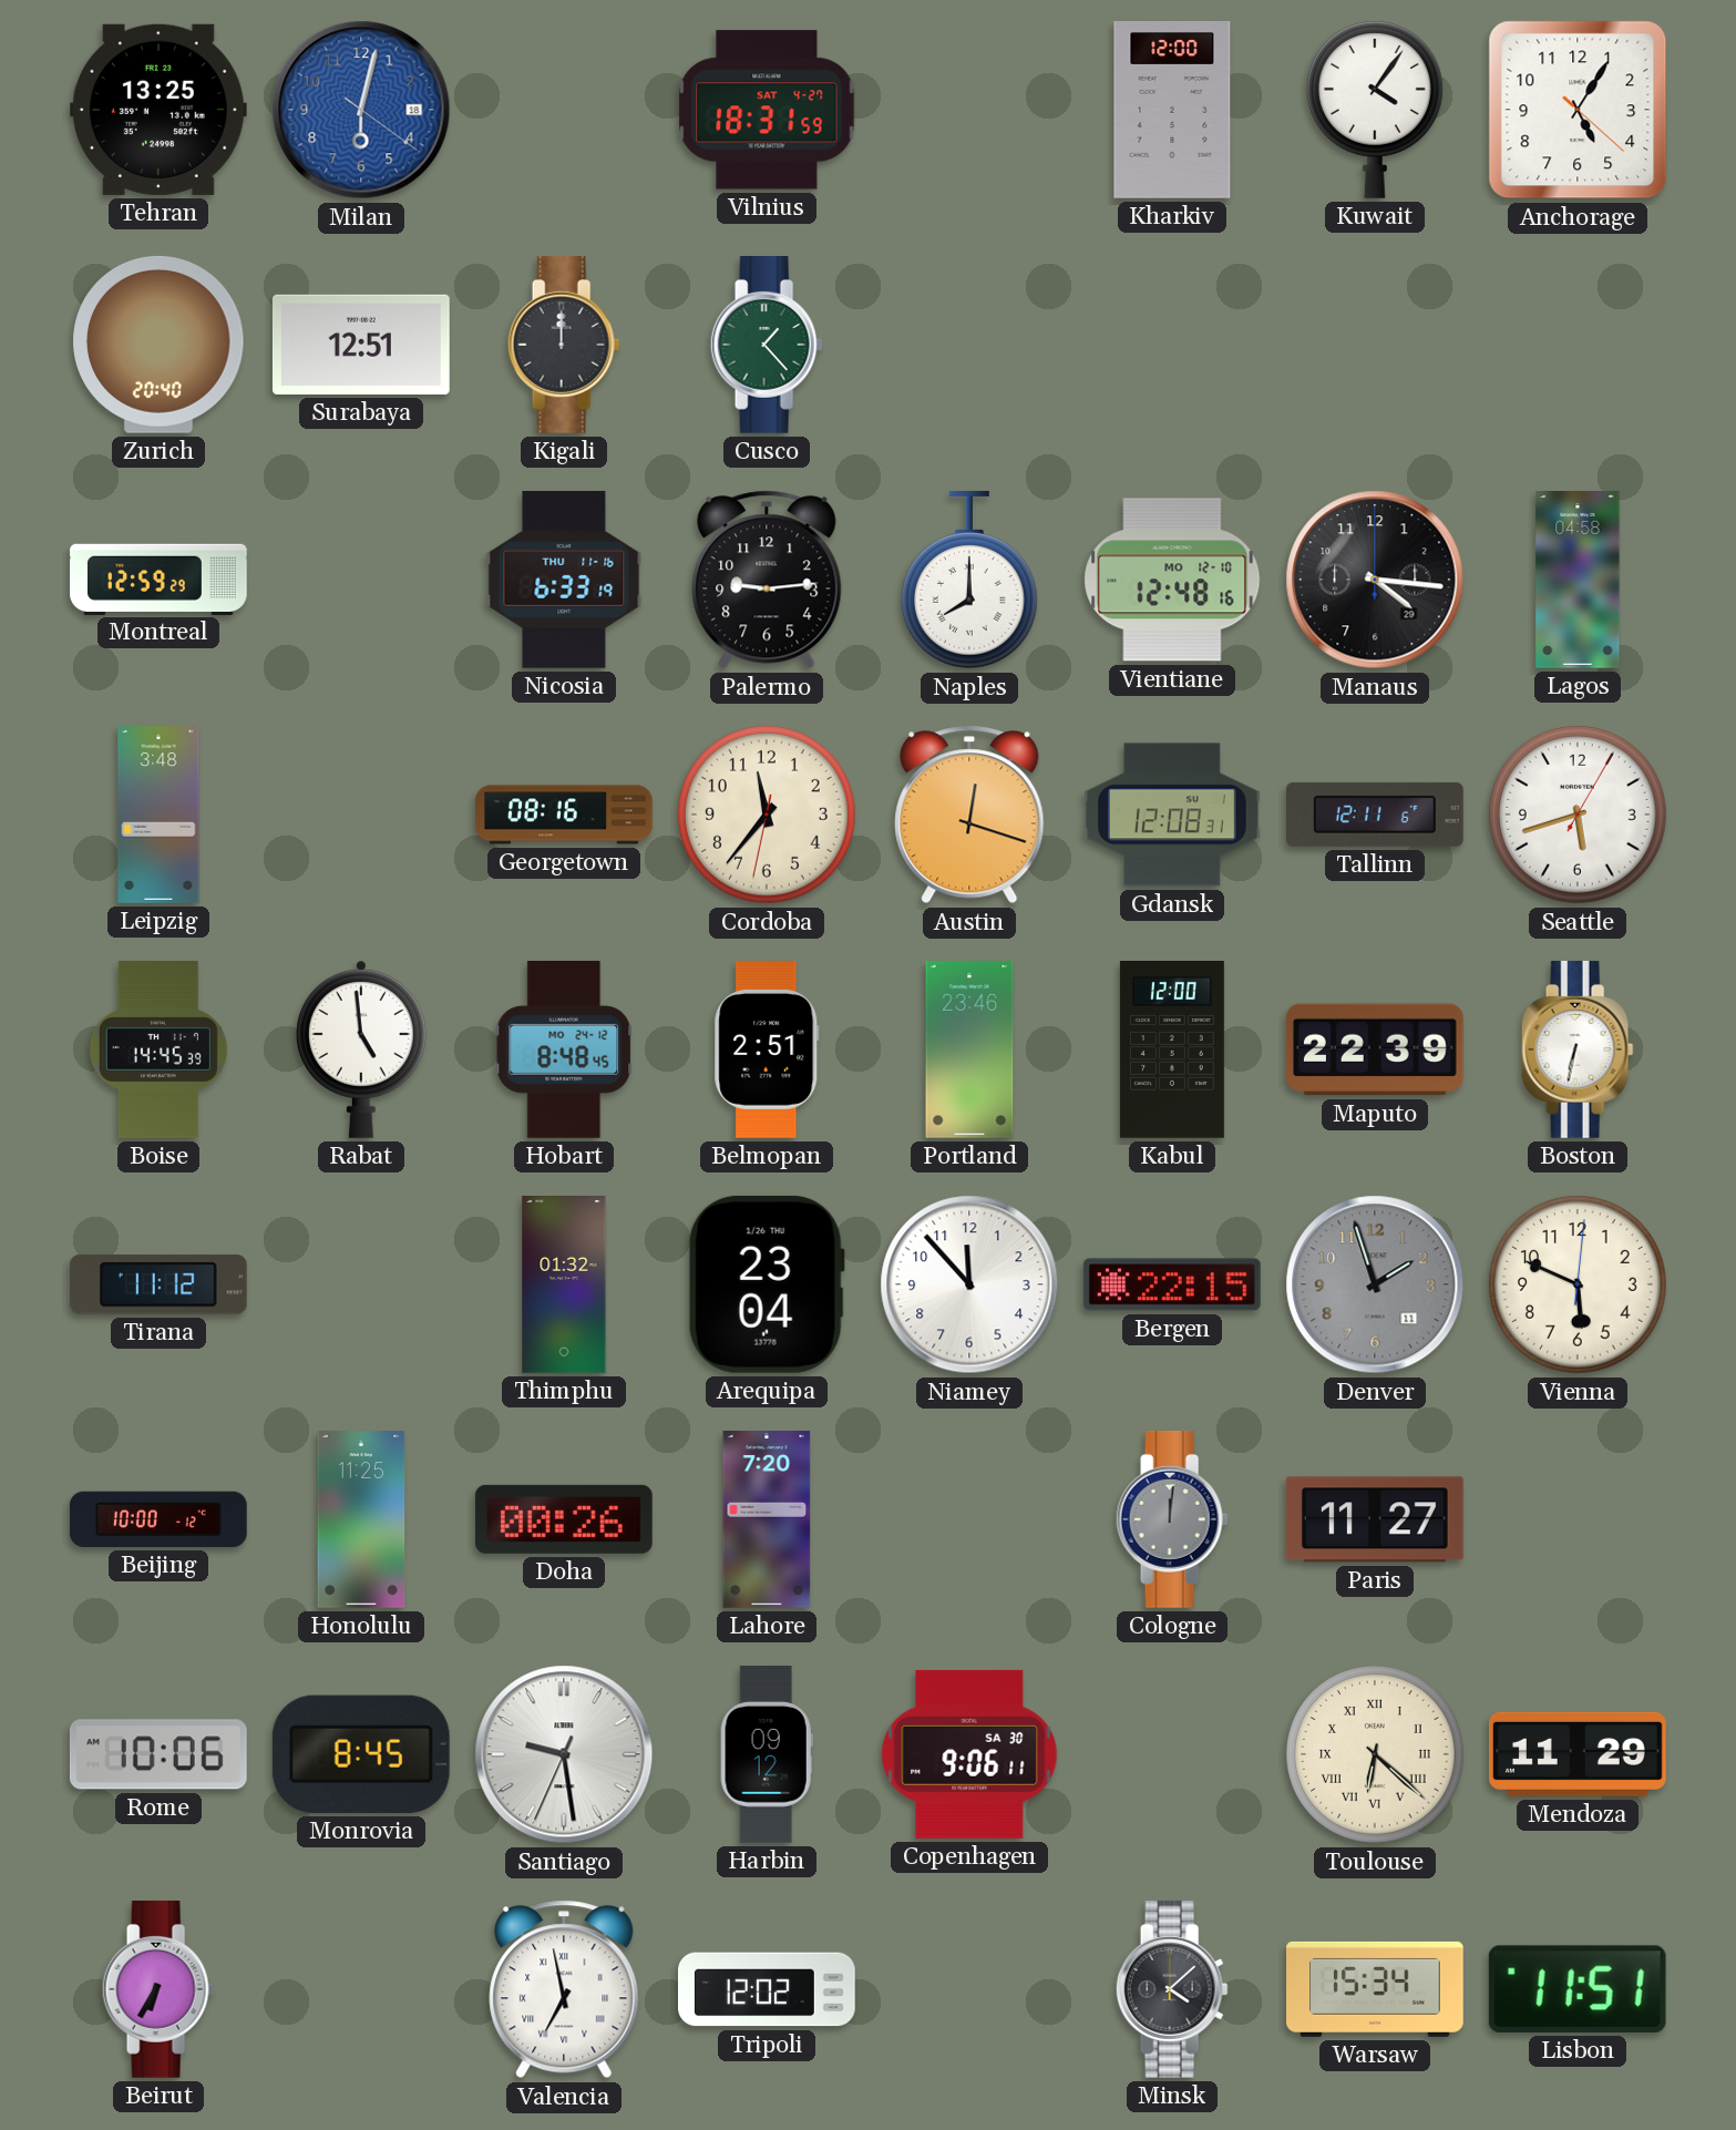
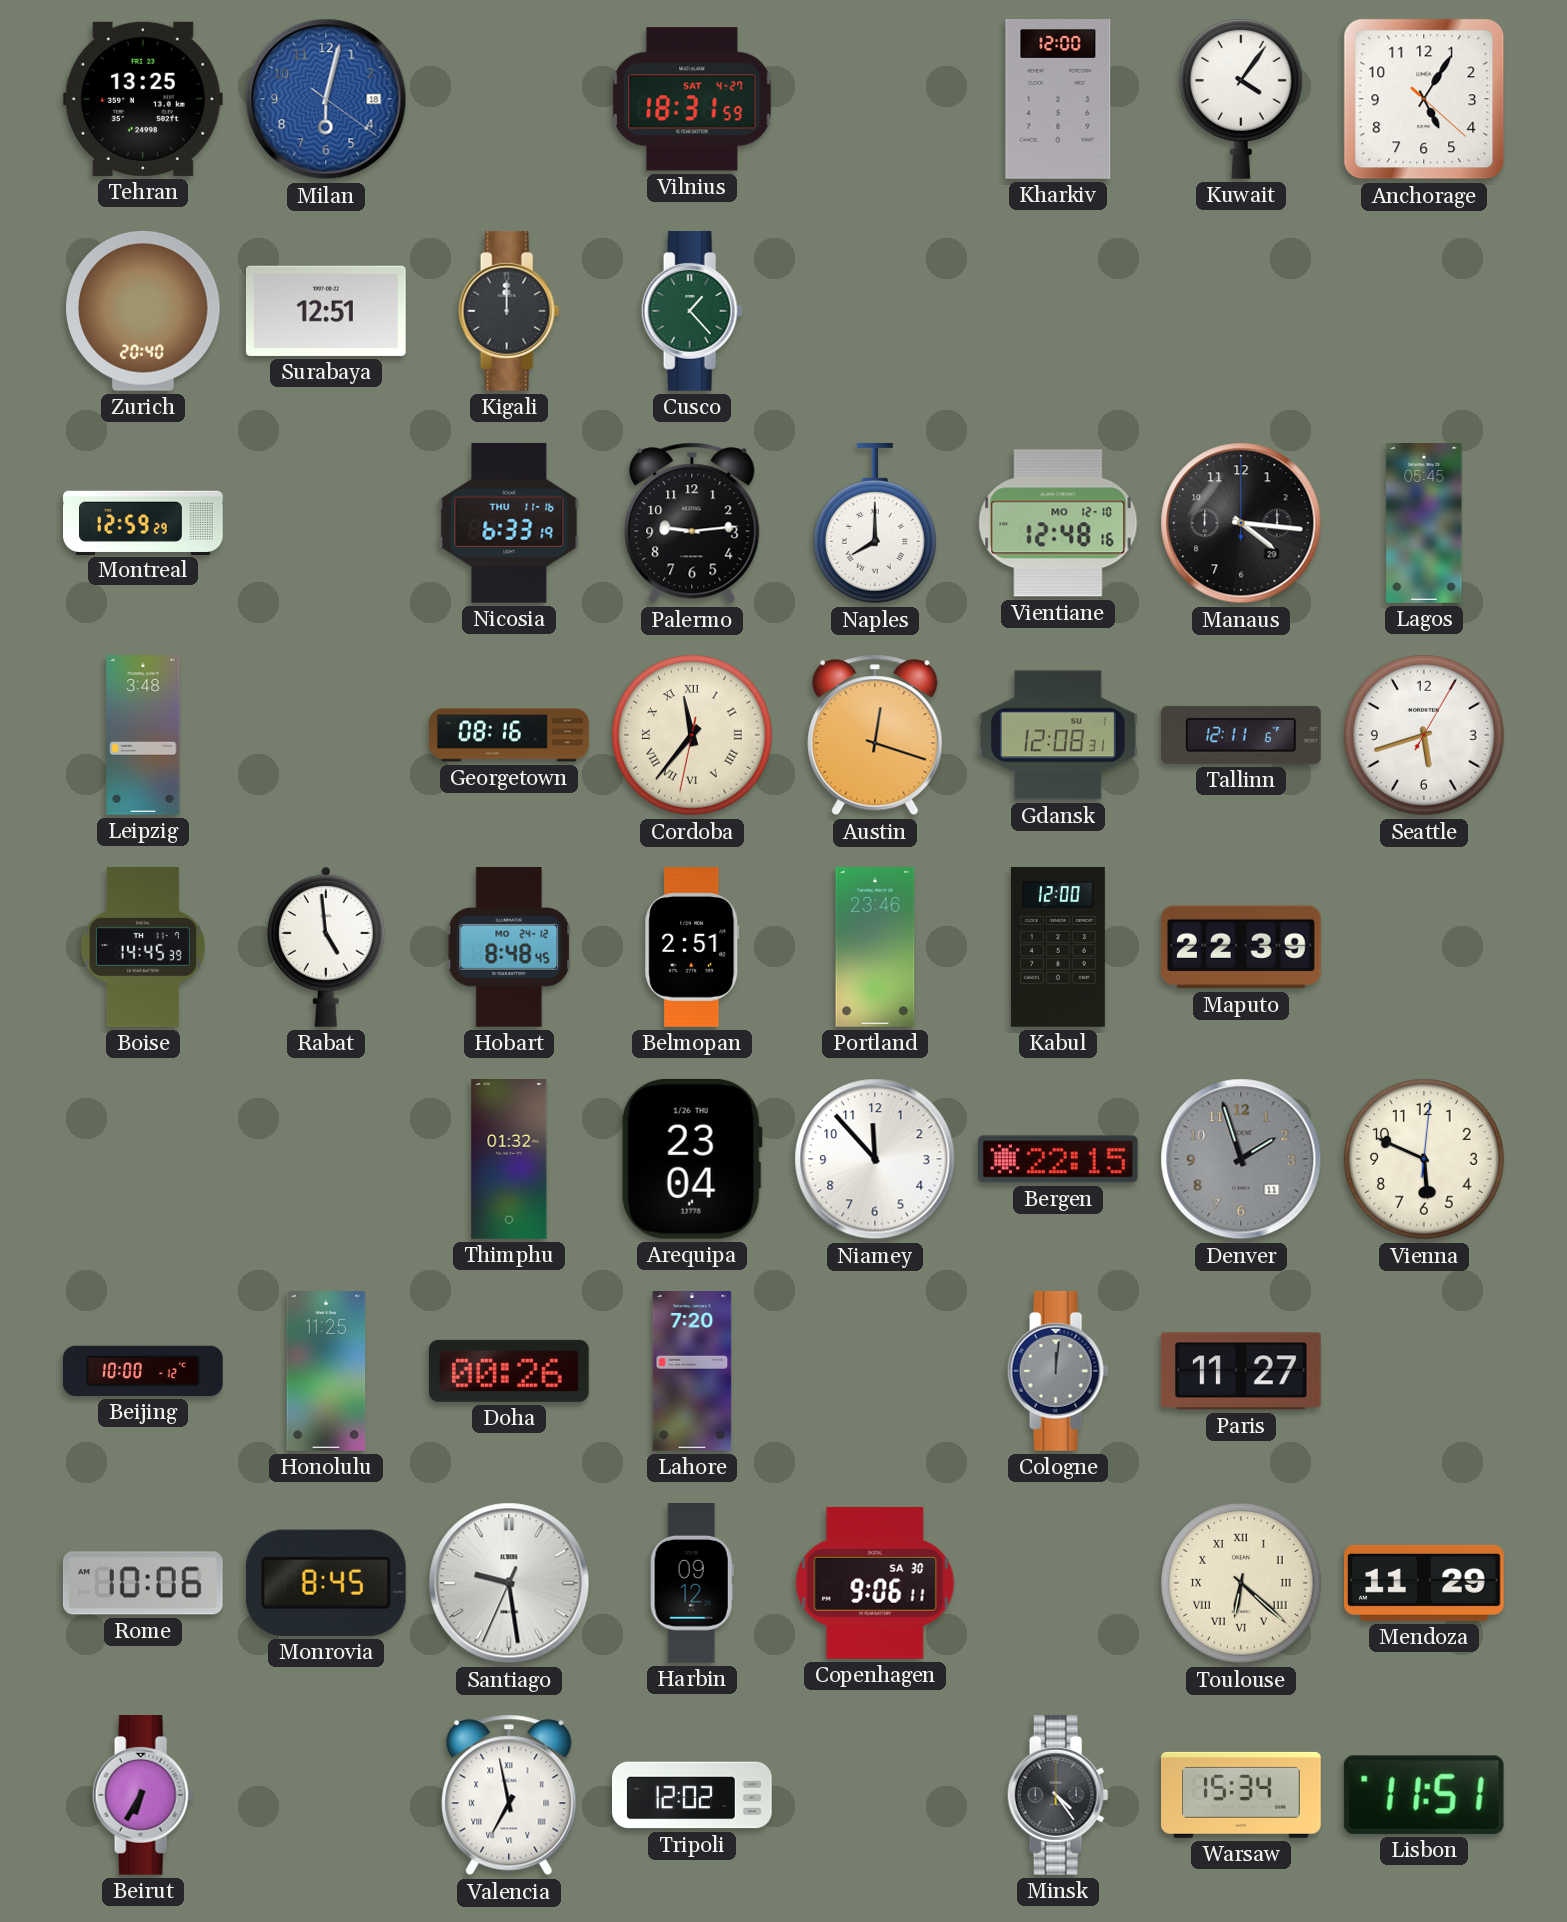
Lagos: 04:58 -> 05:45 (1424, 523)
Cordoba numerals: Arabic -> Roman (693, 736)
Boston: 6:32 -> none (1578, 1051)
Tirana: 11:12 -> none (158, 1284)
Minsk: 4:08 -> 4:24 (1058, 1796)
